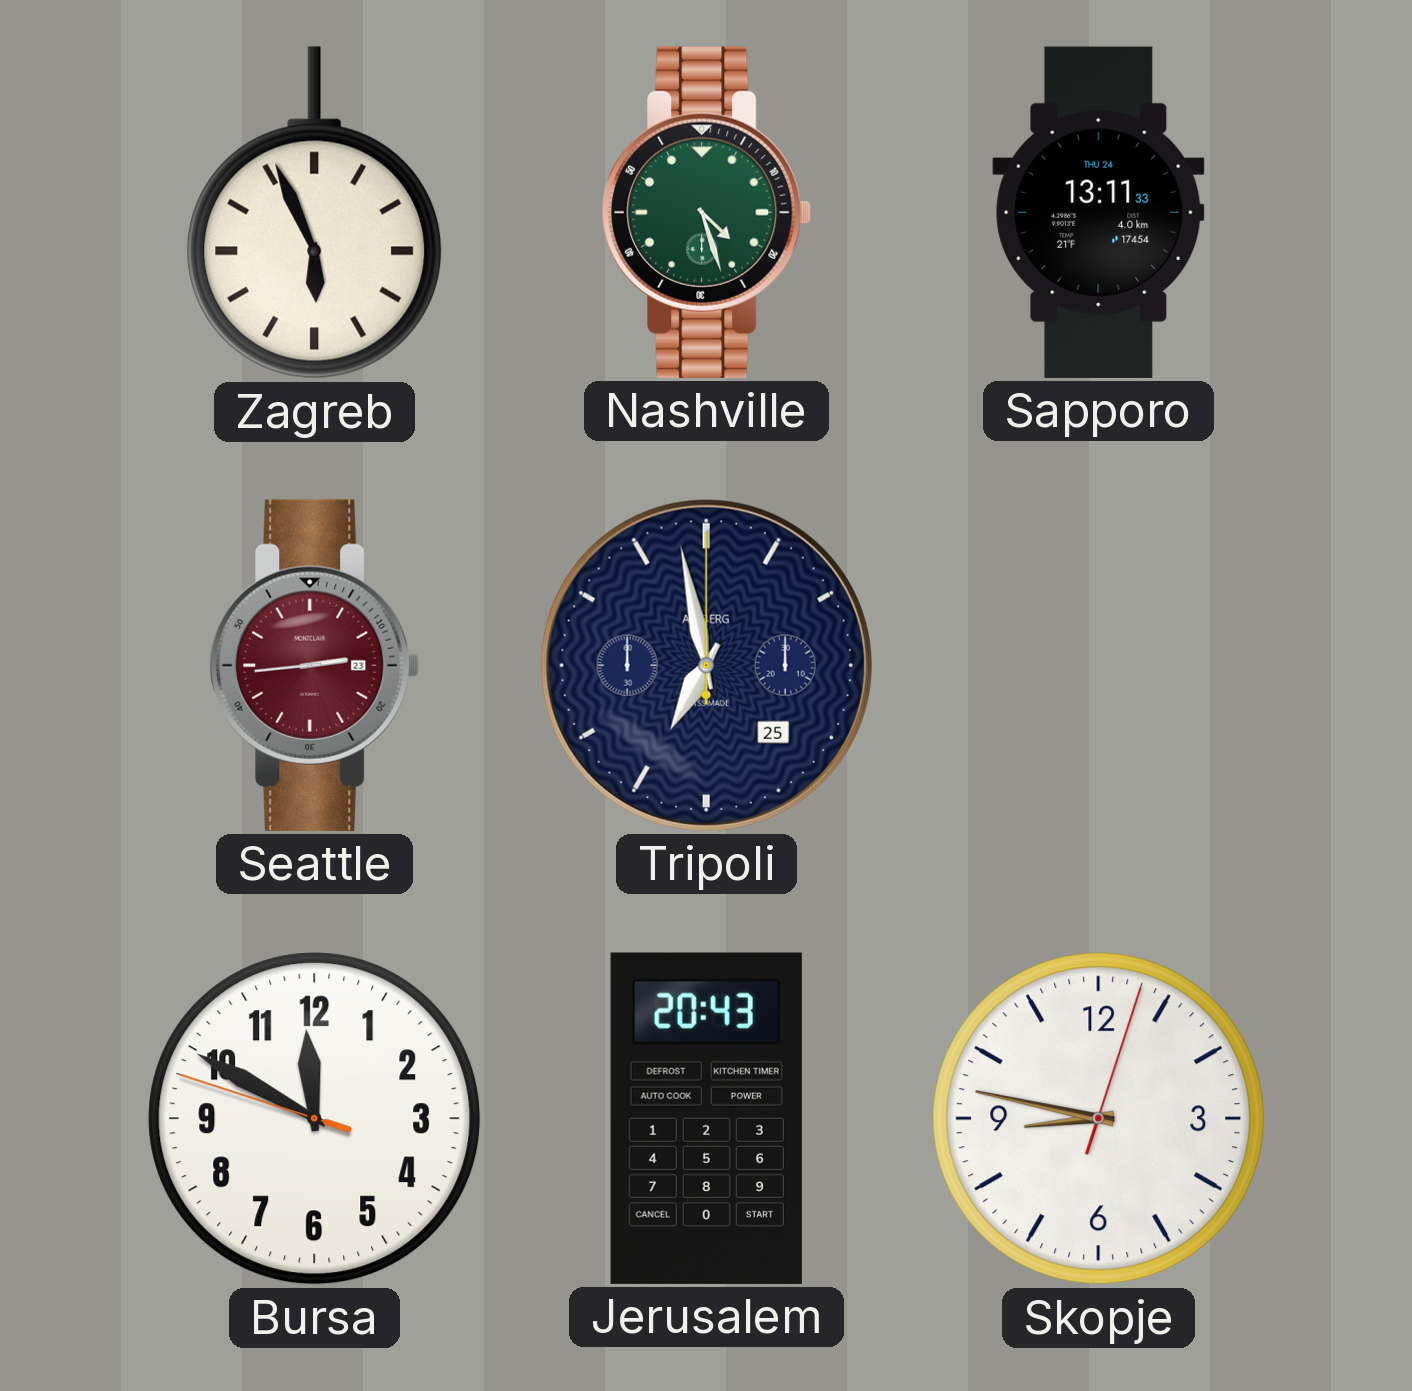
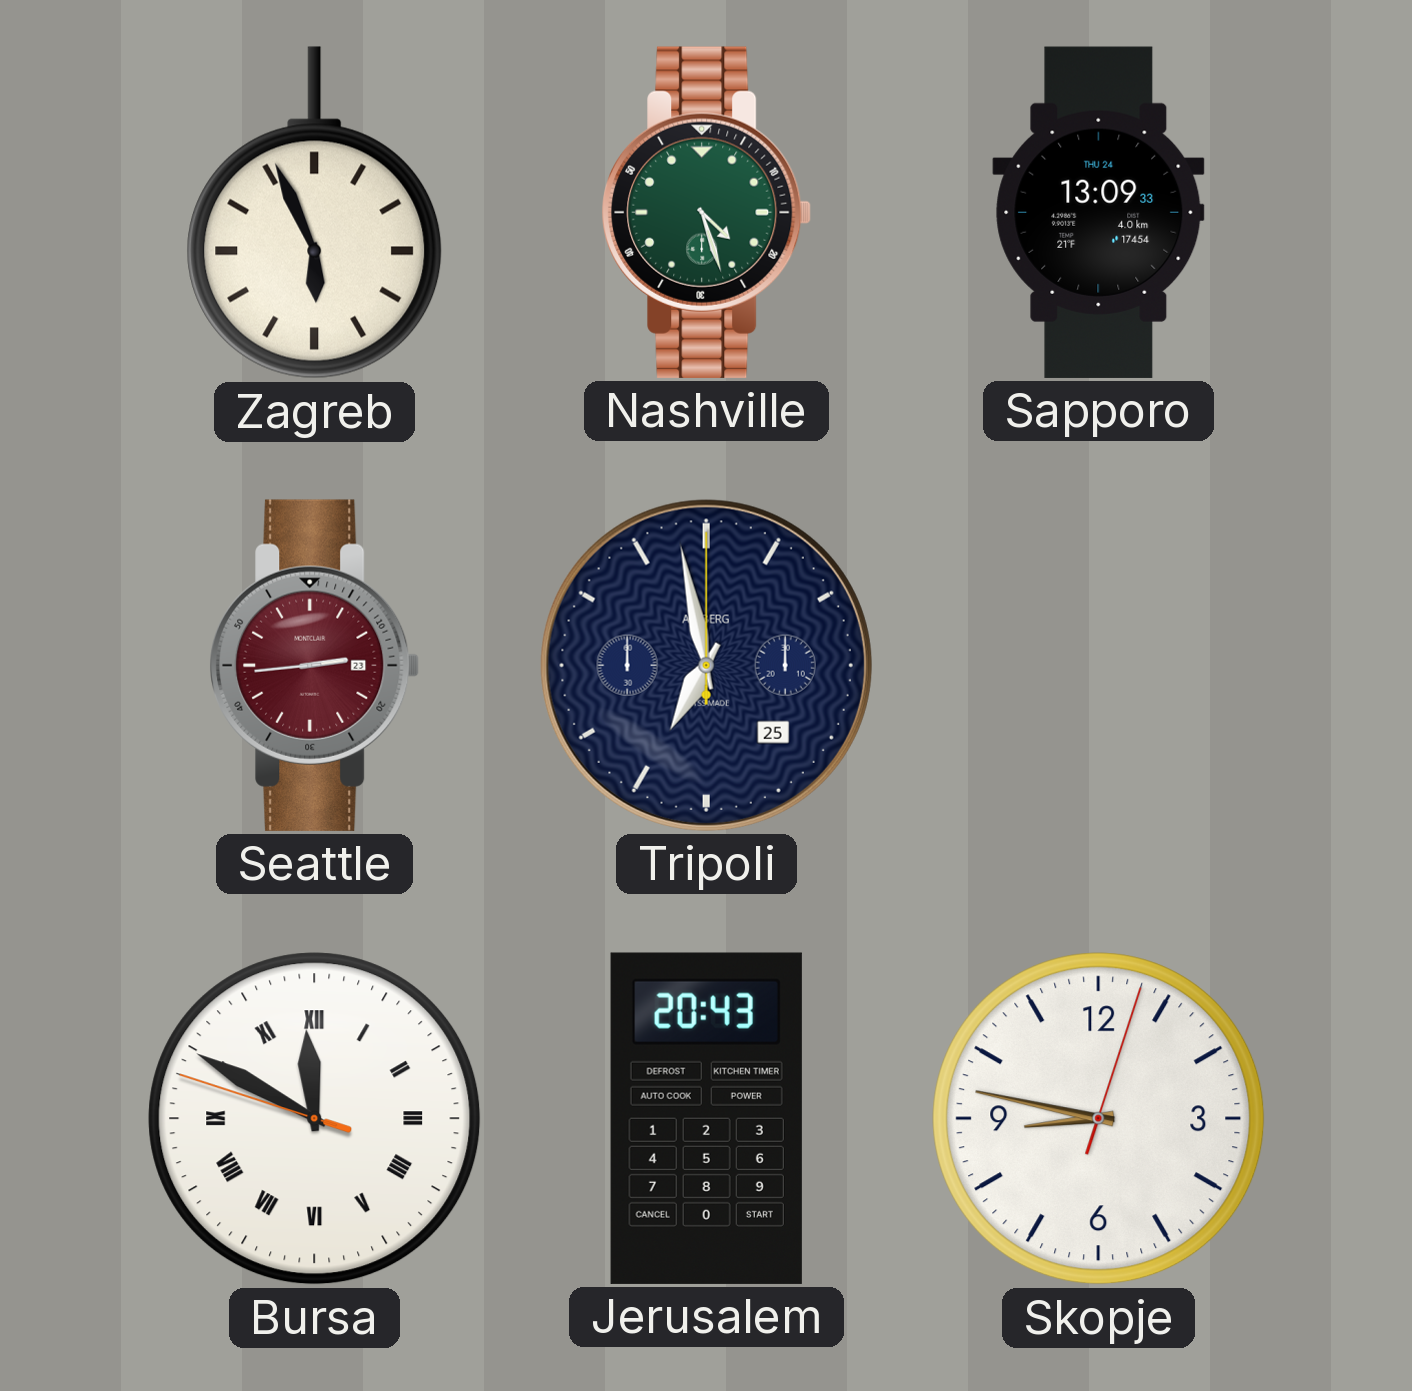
Sapporo: 13:11 -> 13:09 (1099, 212)
Bursa numerals: Arabic -> Roman (315, 1119)
